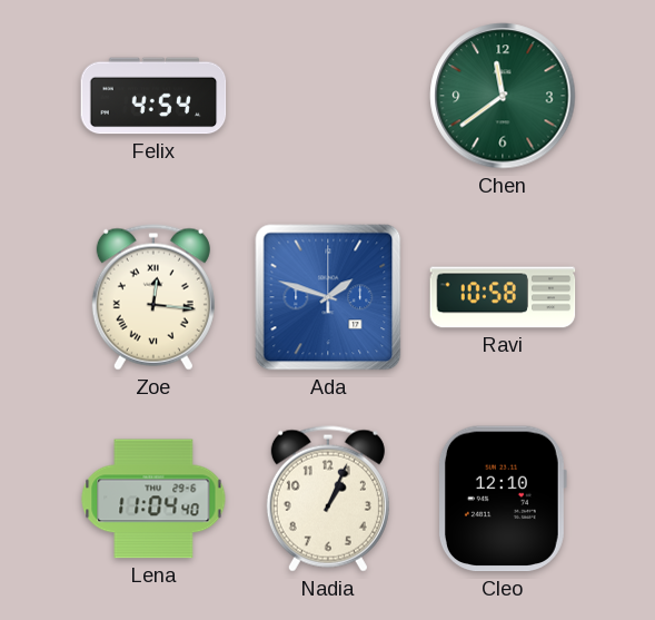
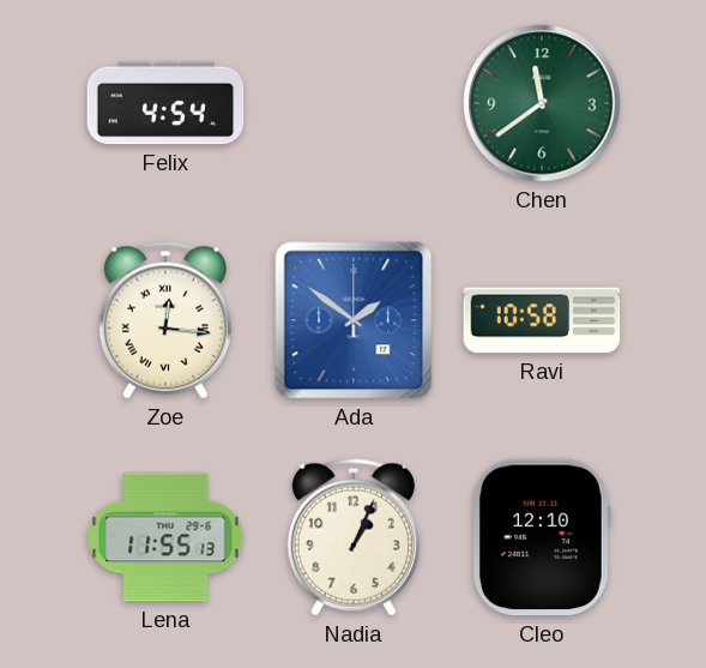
Ada: 1:48 -> 1:51 (354, 320)
Lena: 11:04 -> 11:55 (165, 537)
